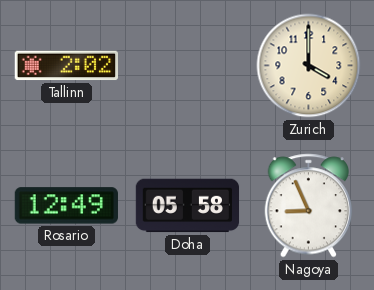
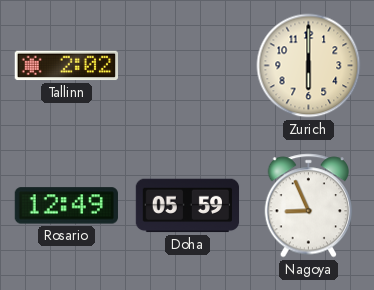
Zurich: 4:00 -> 6:00 (309, 66)
Doha: 05:58 -> 05:59 (188, 206)
